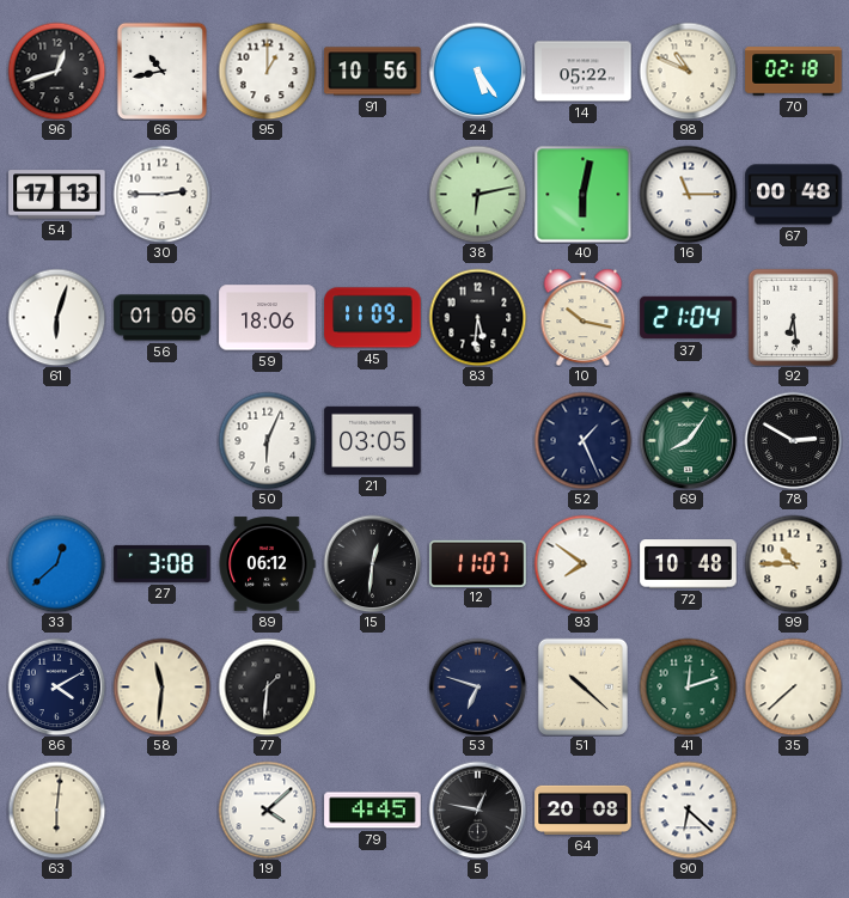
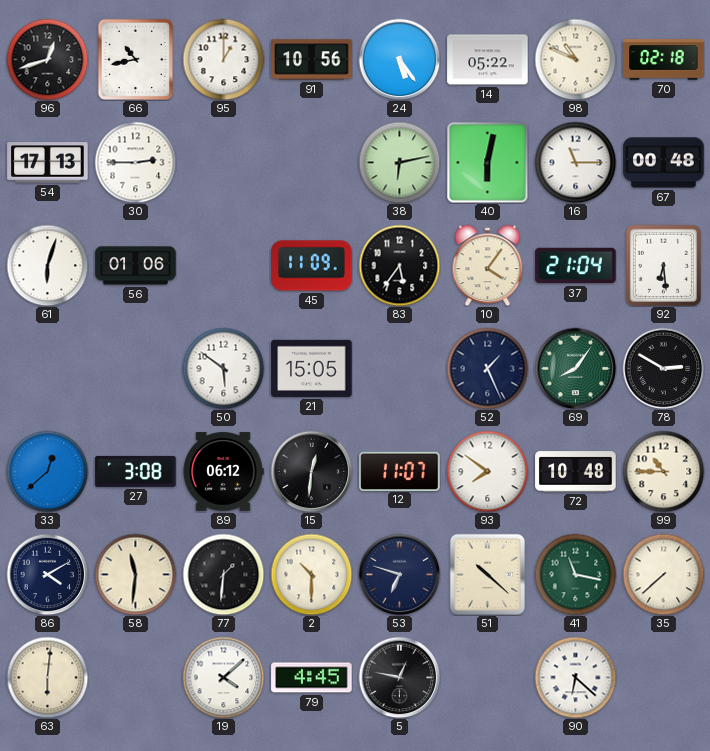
59: 18:06 -> none (268, 318)
83: 5:31 -> 5:36 (399, 265)
10: 10:17 -> 4:06 (488, 265)
50: 6:04 -> 5:51 (223, 368)
21: 03:05 -> 15:05 (312, 368)
2: none -> 10:30 (311, 574)
41: 12:12 -> 11:17 (575, 574)
64: 20:08 -> none (584, 810)
